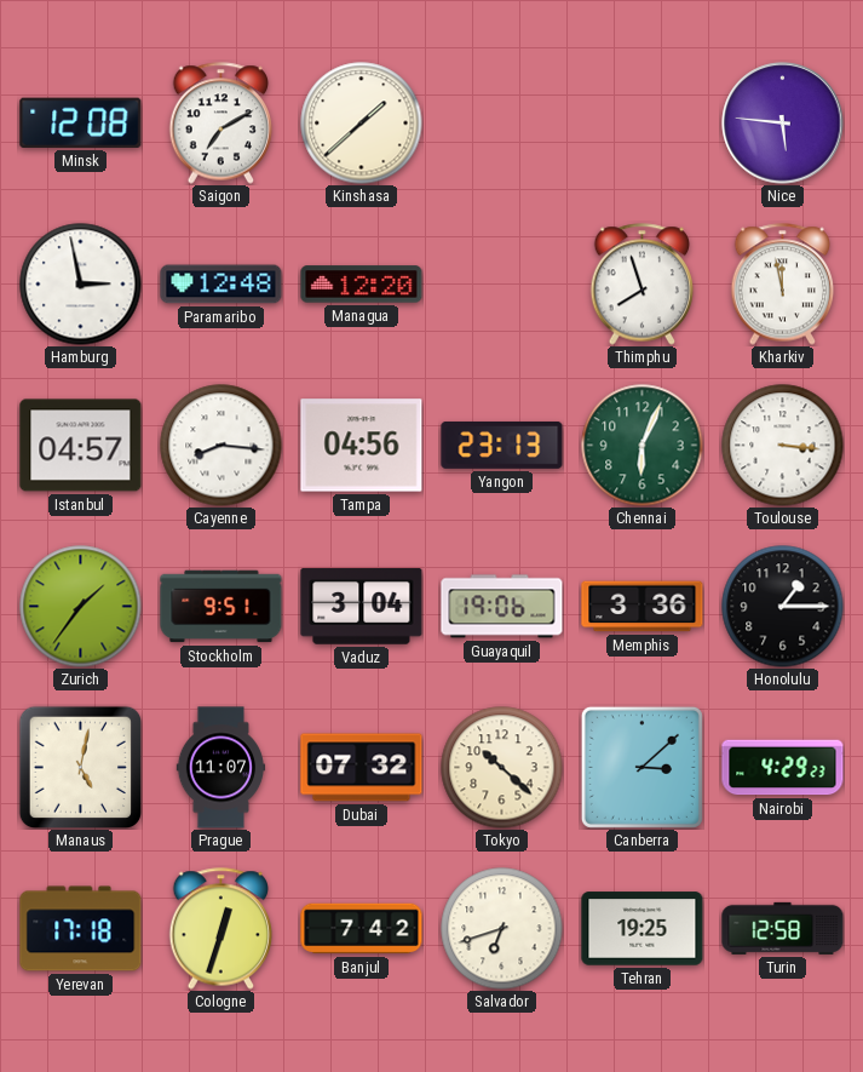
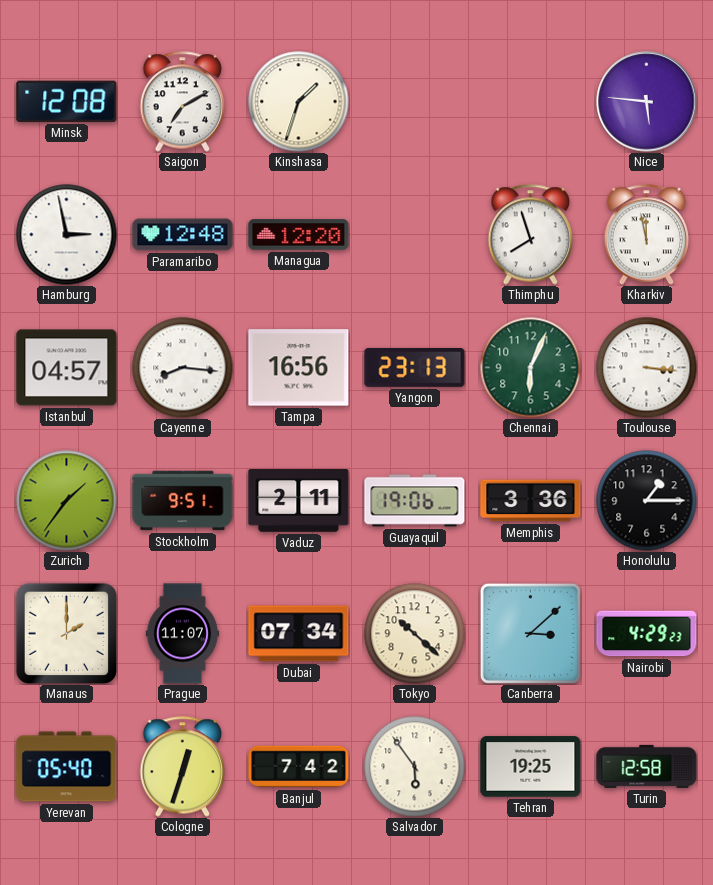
Kinshasa: 1:38 -> 1:33 (299, 102)
Tampa: 04:56 -> 16:56 (299, 368)
Vaduz: 3:04 -> 2:11 (299, 501)
Manaus: 5:02 -> 2:00 (66, 633)
Dubai: 07:32 -> 07:34 (299, 634)
Yerevan: 17:18 -> 05:40 (67, 767)
Salvador: 6:42 -> 5:54 (415, 767)
